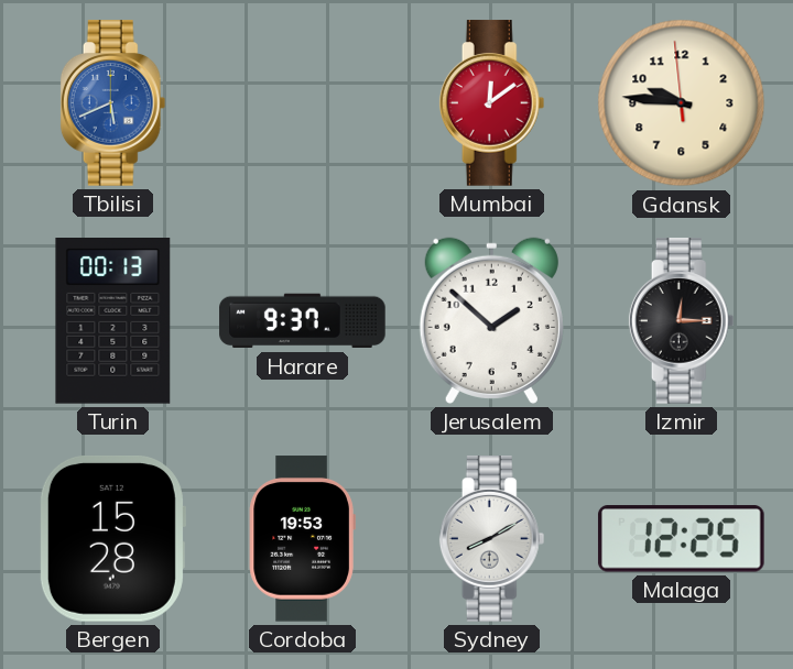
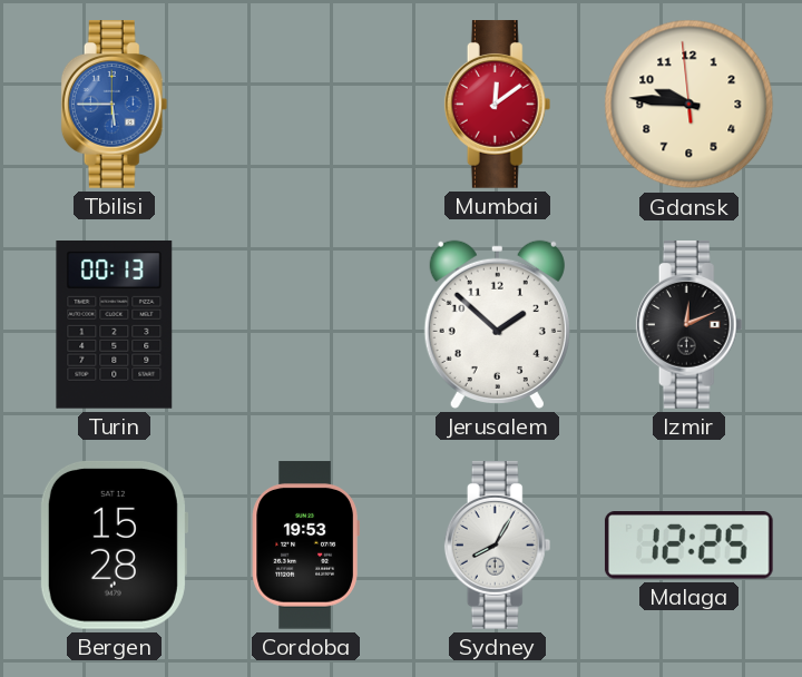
Tbilisi: 5:41 -> 5:45 (115, 105)
Harare: 9:37 -> none (303, 321)
Izmir: 12:15 -> 12:11 (689, 325)
Sydney: 8:10 -> 8:05 (498, 546)
